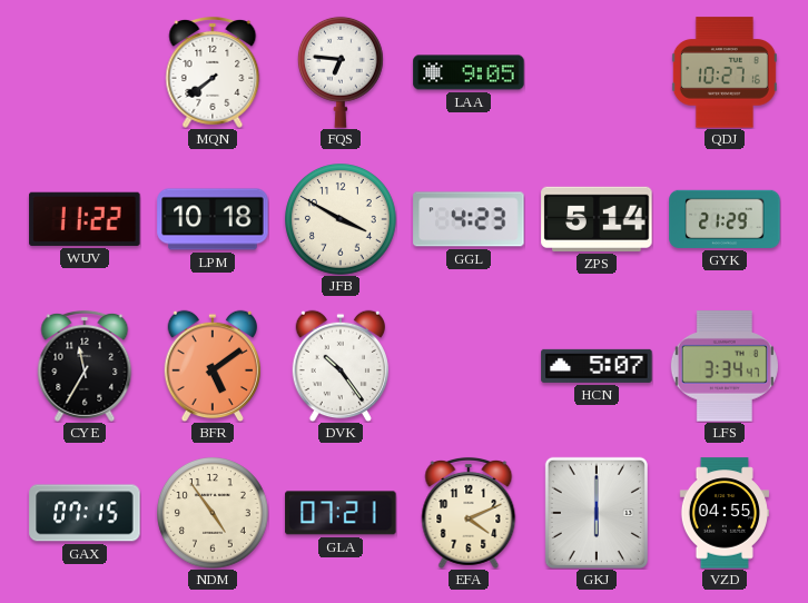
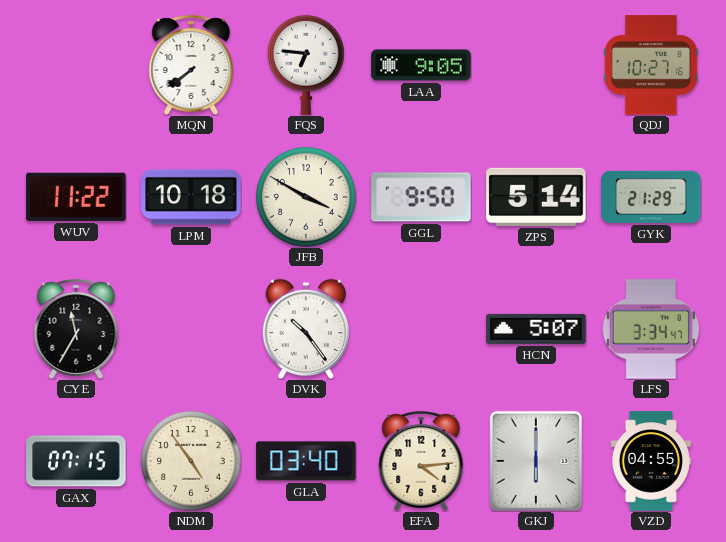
GGL: 4:23 -> 9:50 (421, 197)
BFR: 5:09 -> none (211, 366)
GLA: 07:21 -> 03:40 (306, 461)
EFA: 4:11 -> 4:14 (421, 461)
